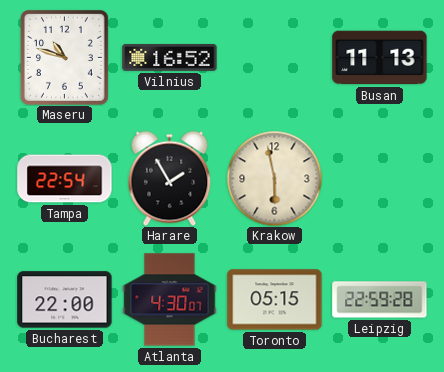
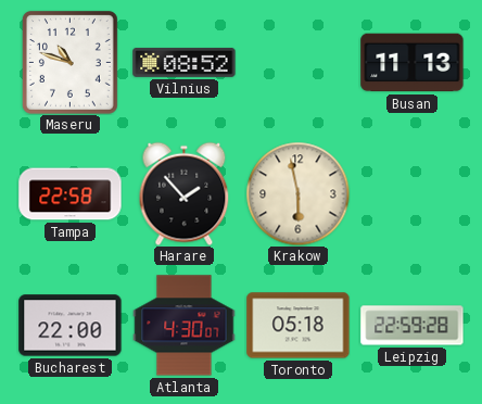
Vilnius: 16:52 -> 08:52 (185, 62)
Tampa: 22:54 -> 22:58 (71, 194)
Harare: 1:55 -> 1:53 (185, 193)
Toronto: 05:15 -> 05:18 (299, 326)
